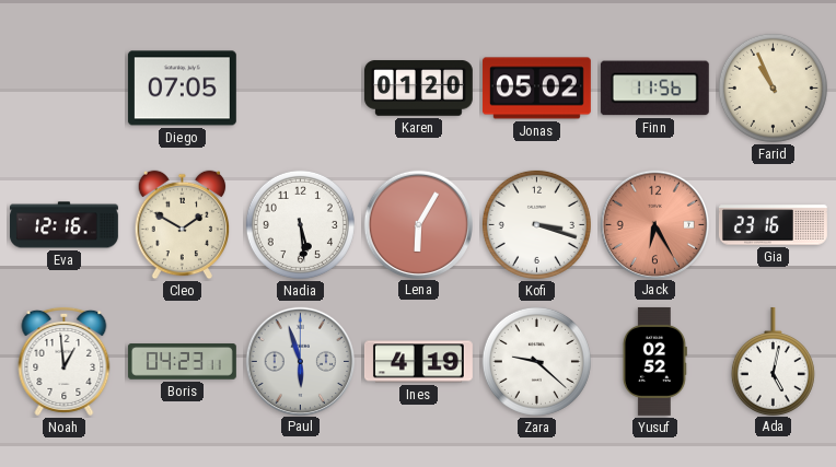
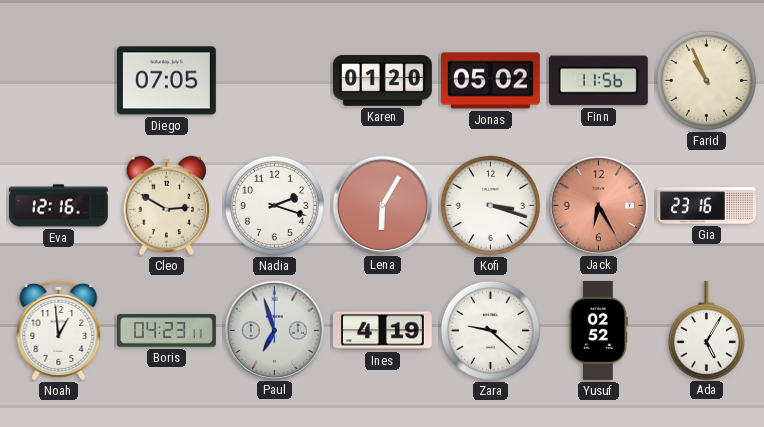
Cleo: 1:50 -> 2:50 (167, 206)
Nadia: 5:29 -> 2:18 (274, 205)
Paul: 5:57 -> 6:57 (274, 330)
Ada: 5:02 -> 5:05 (706, 330)
